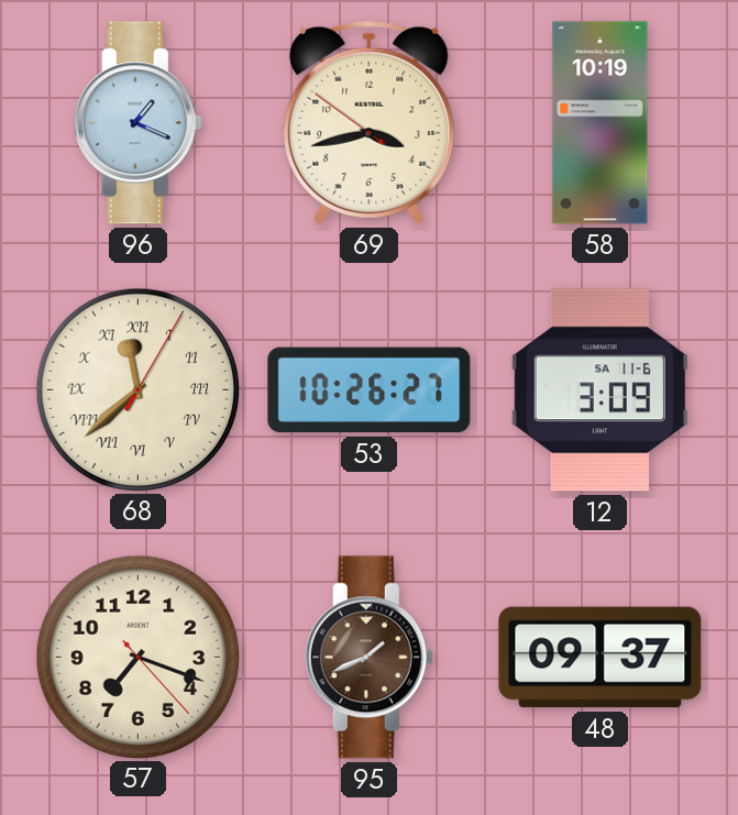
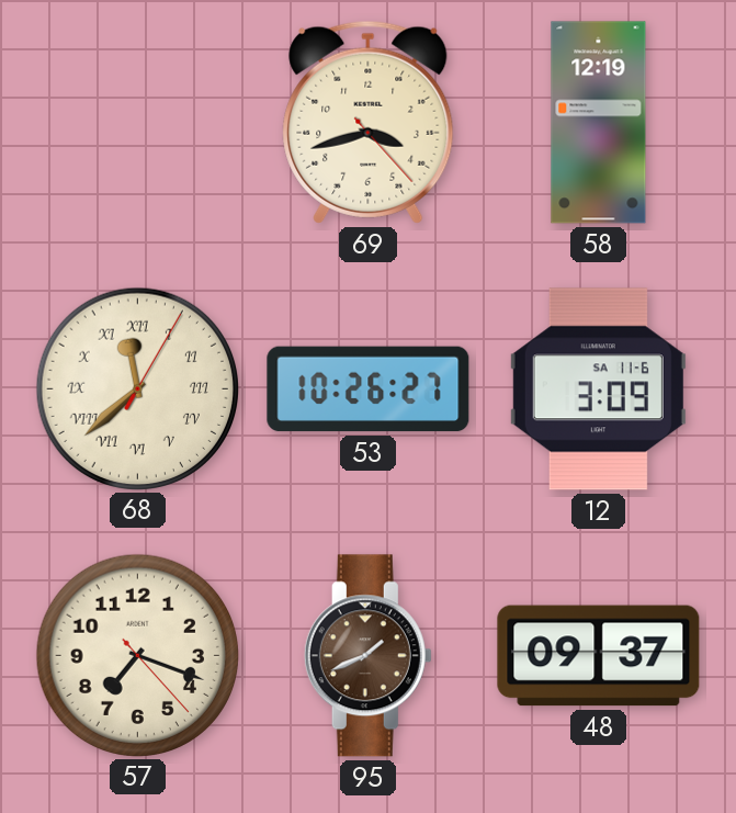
96: 1:19 -> none (137, 123)
69: 3:42:51 -> 3:42:23 (369, 122)
58: 10:19 -> 12:19 (599, 123)
